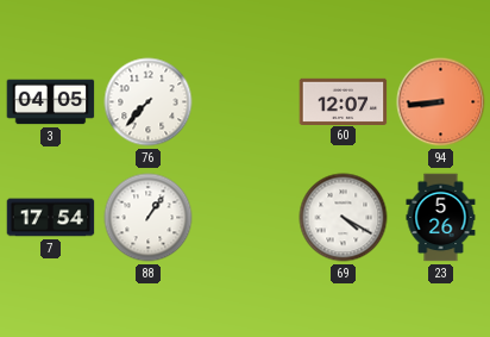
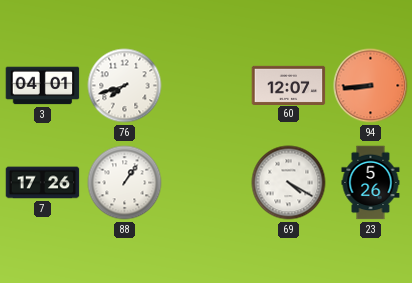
3: 04:05 -> 04:01 (43, 86)
76: 7:37 -> 7:42 (125, 86)
7: 17:54 -> 17:26 (43, 183)
